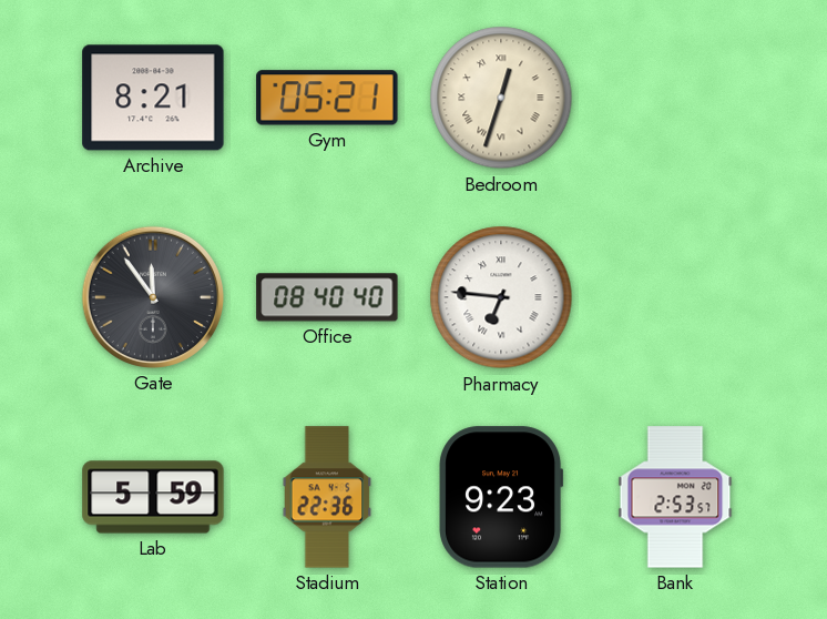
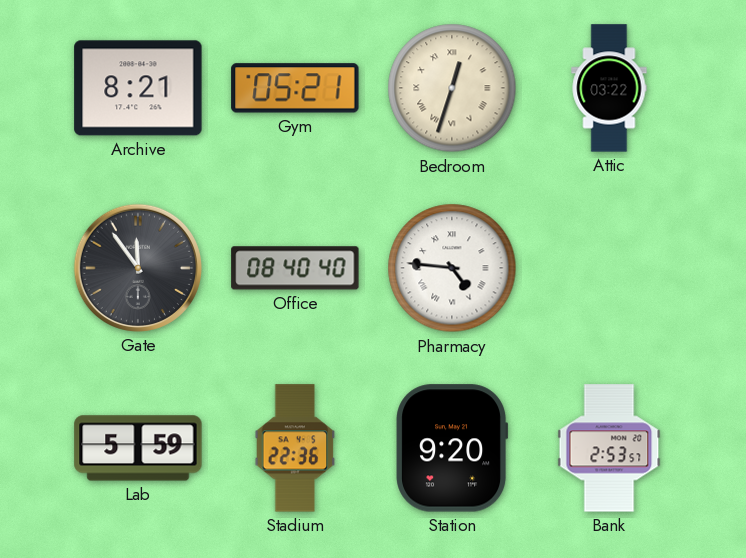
Attic: none -> 03:22 (609, 88)
Pharmacy: 6:46 -> 4:46 (452, 268)
Station: 9:23 -> 9:20 (452, 448)
